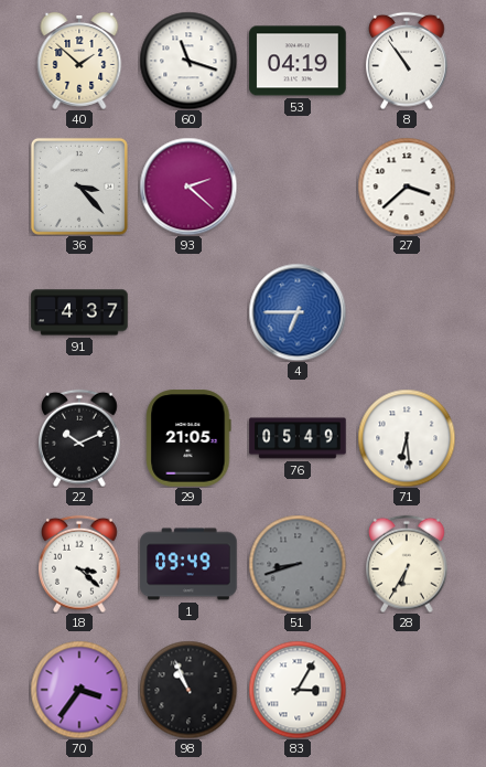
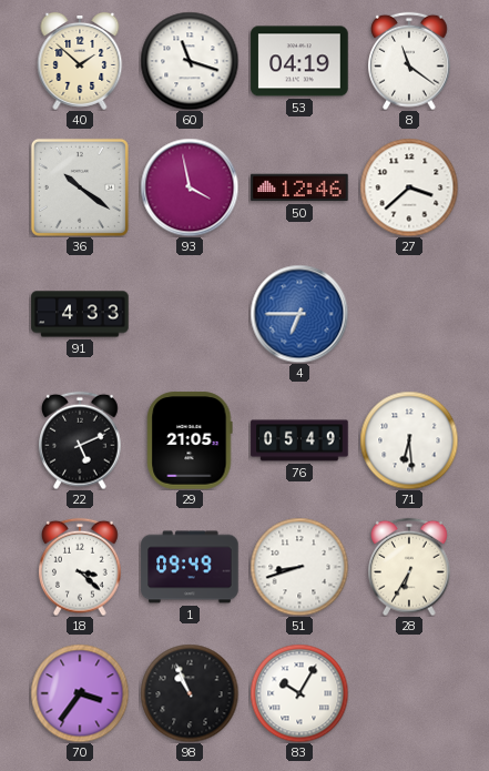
8: 10:54 -> 11:21 (410, 61)
36: 3:23 -> 10:21 (80, 187)
93: 2:22 -> 3:58 (190, 187)
50: none -> 12:46 (299, 187)
91: 4:37 -> 4:33 (80, 314)
22: 10:11 -> 5:11 (81, 440)
51 dial: grey -> white (299, 567)
83: 3:05 -> 10:05 (299, 693)
